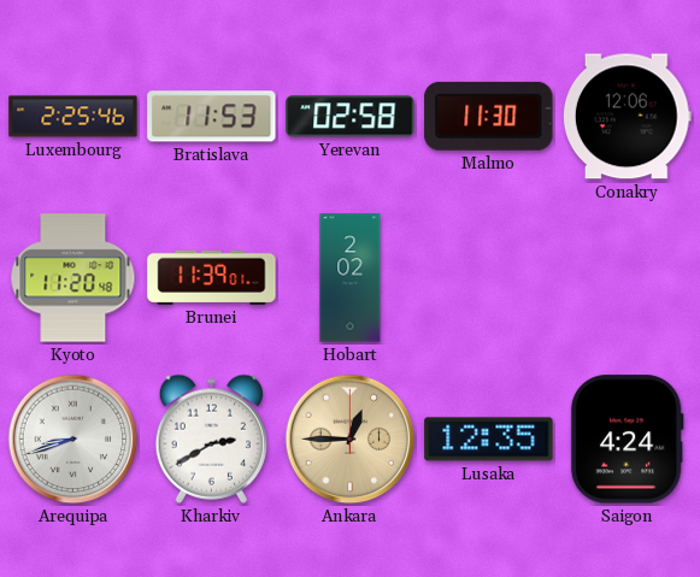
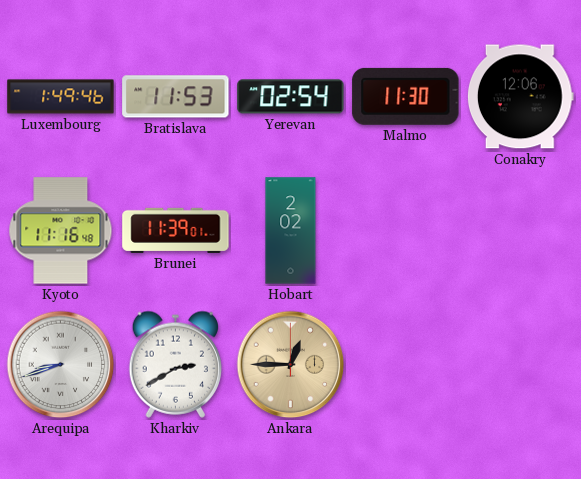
Luxembourg: 2:25 -> 1:49 (61, 97)
Yerevan: 02:58 -> 02:54 (291, 97)
Kyoto: 11:20 -> 11:16 (61, 231)
Lusaka: 12:35 -> none (489, 440)
Saigon: 4:24 -> none (627, 440)
